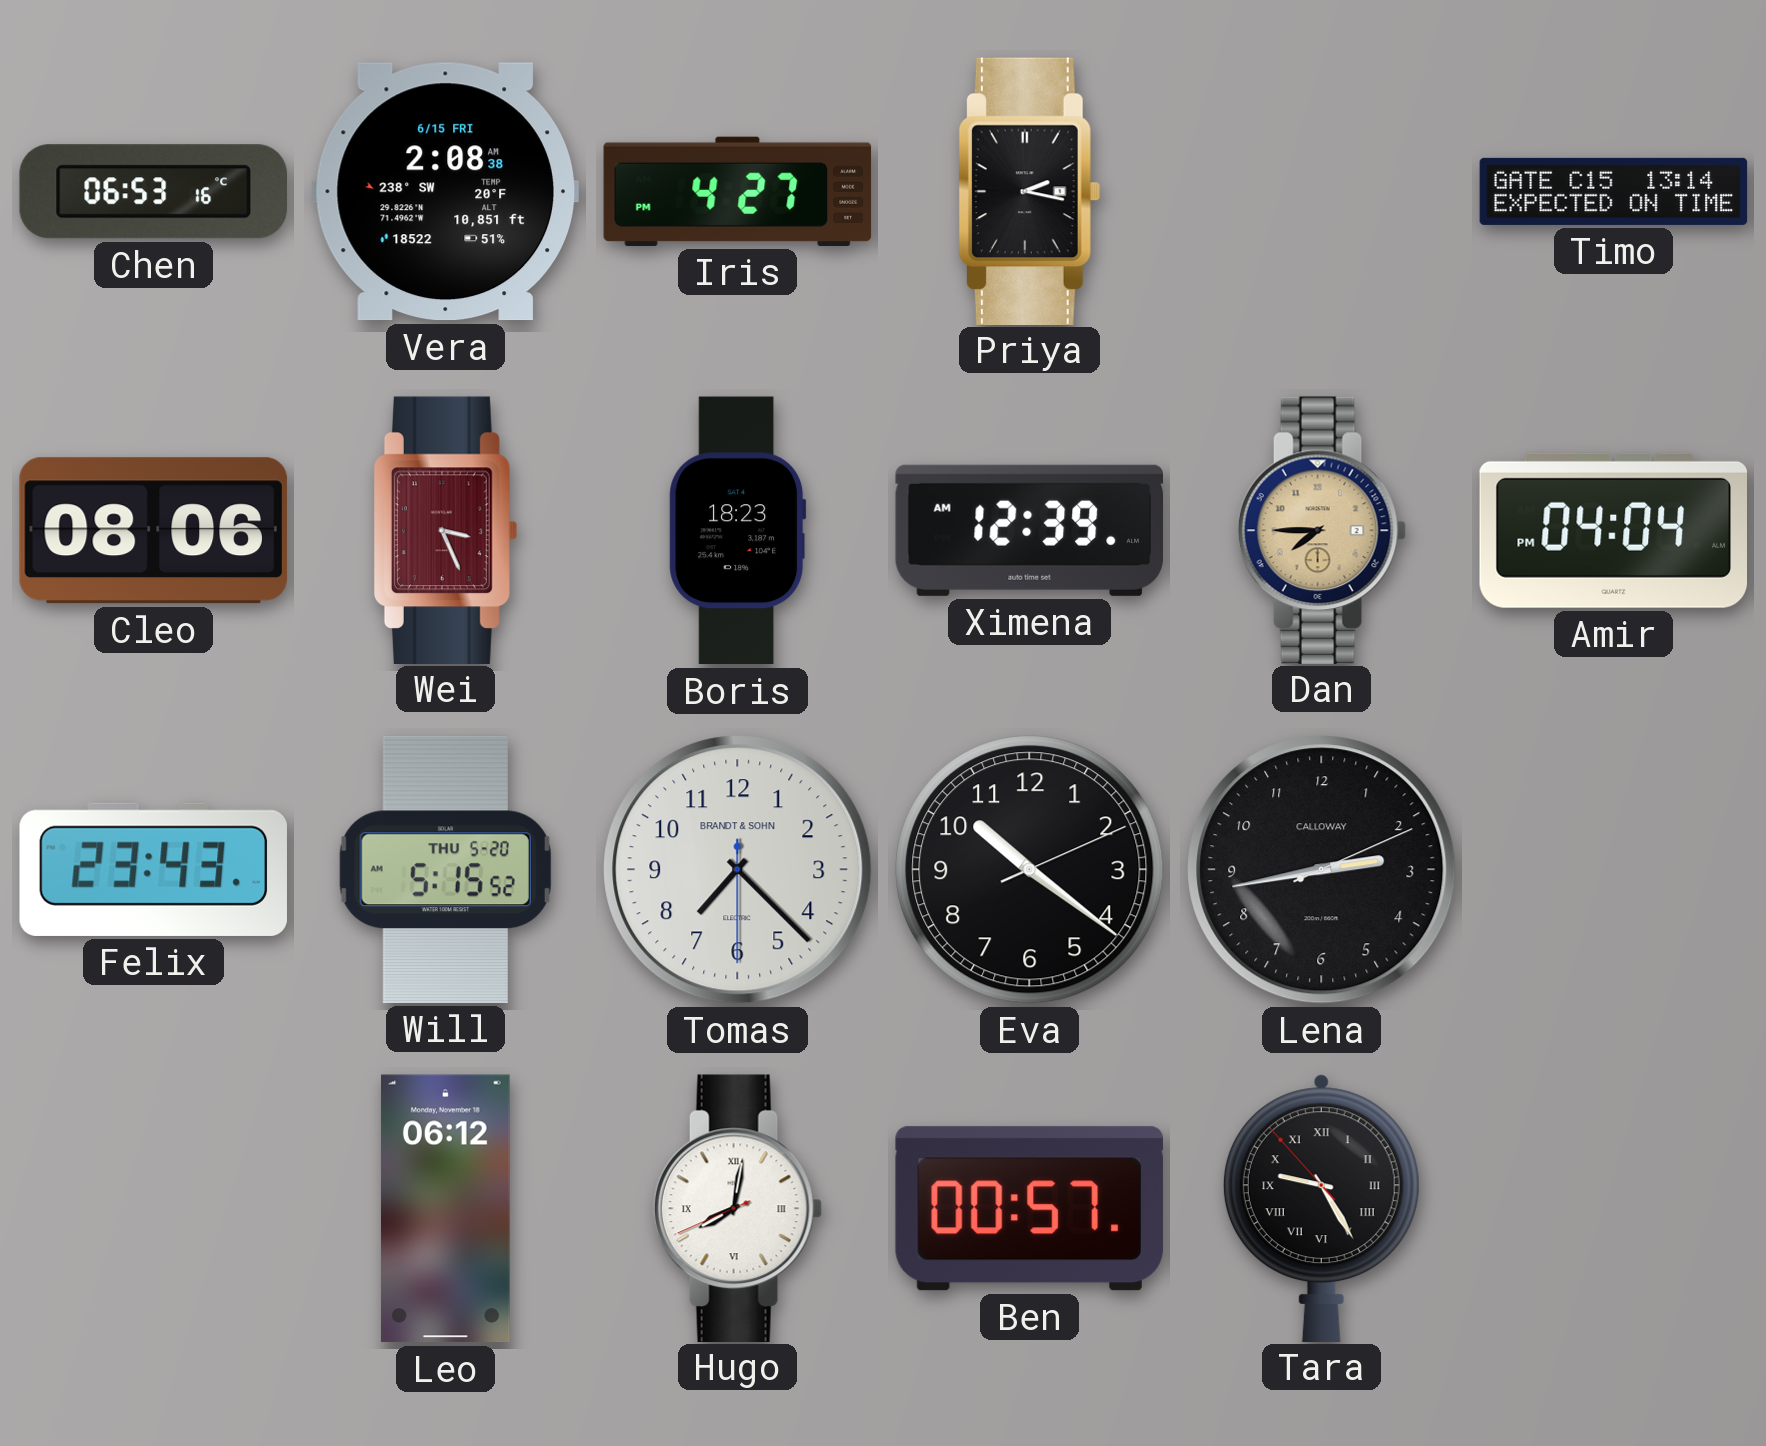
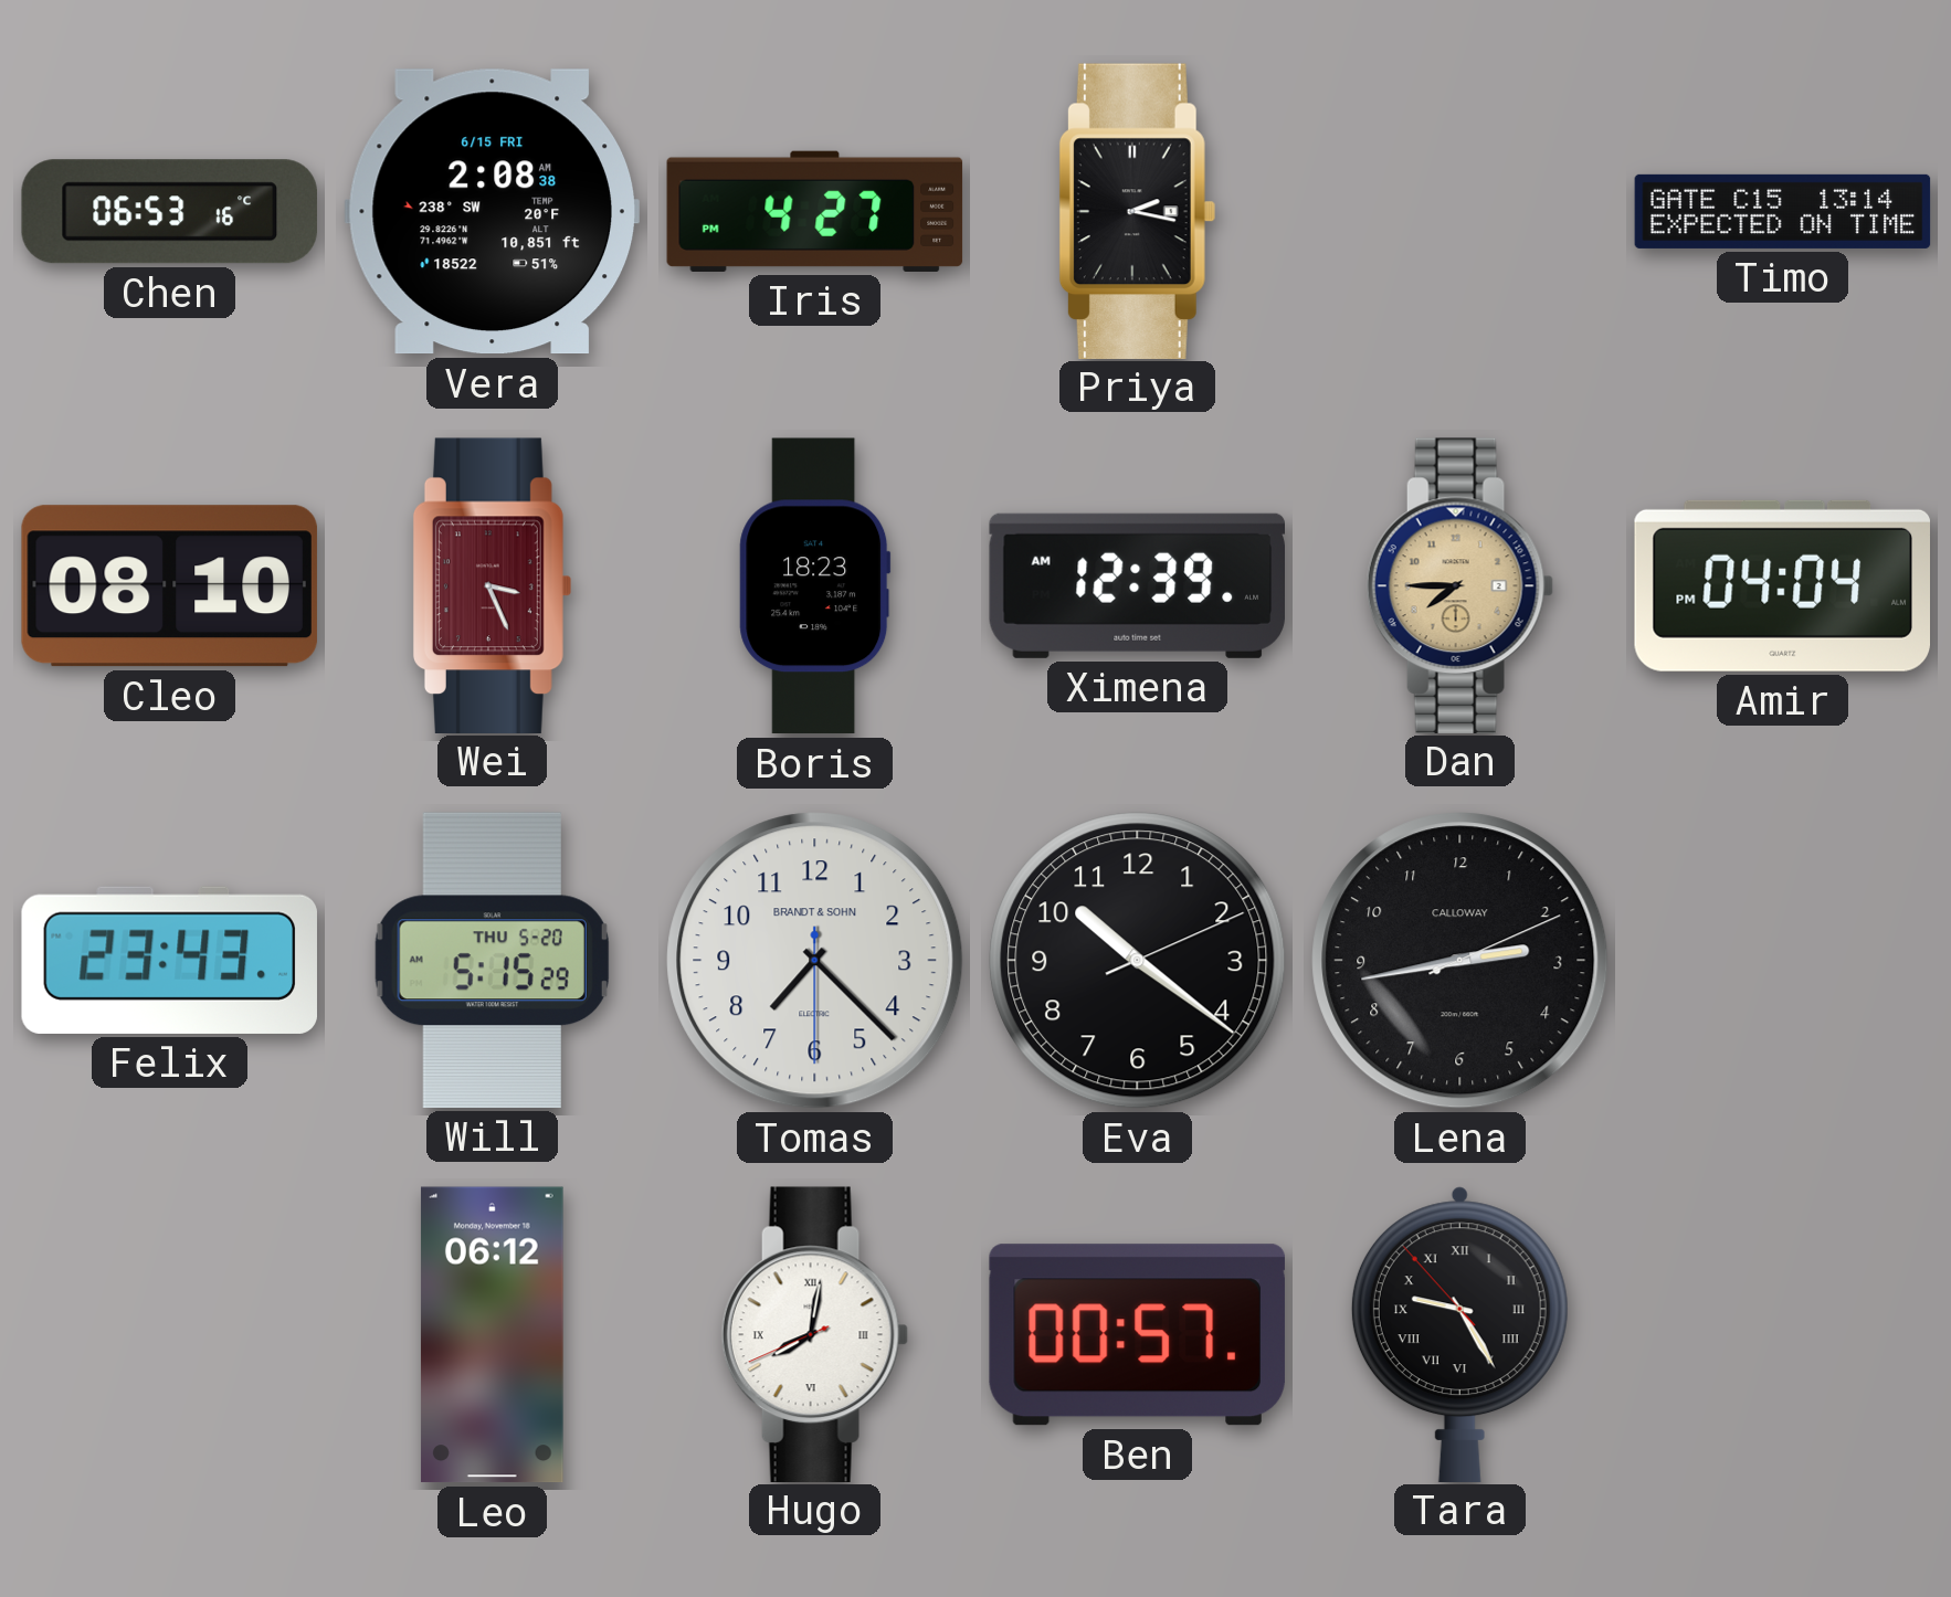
Cleo: 08:06 -> 08:10 (169, 586)
Will: 5:15:52 -> 5:15:29 (492, 960)
